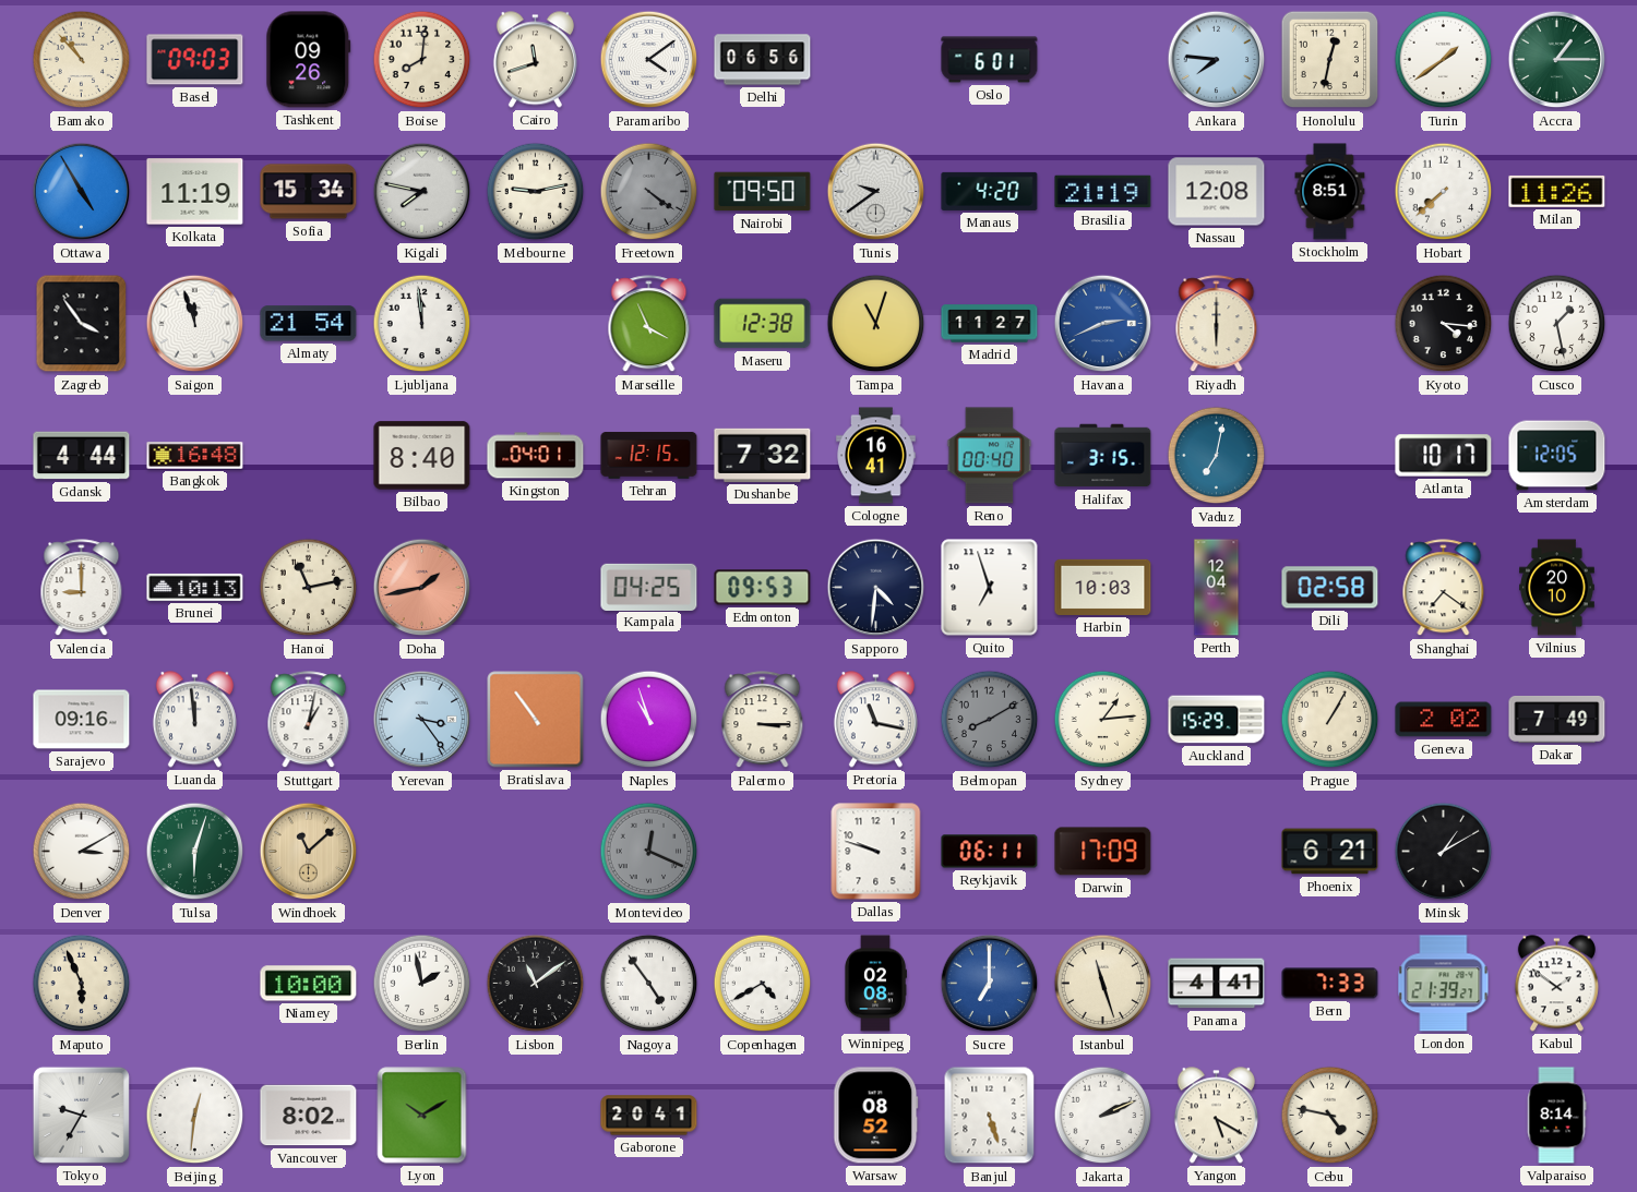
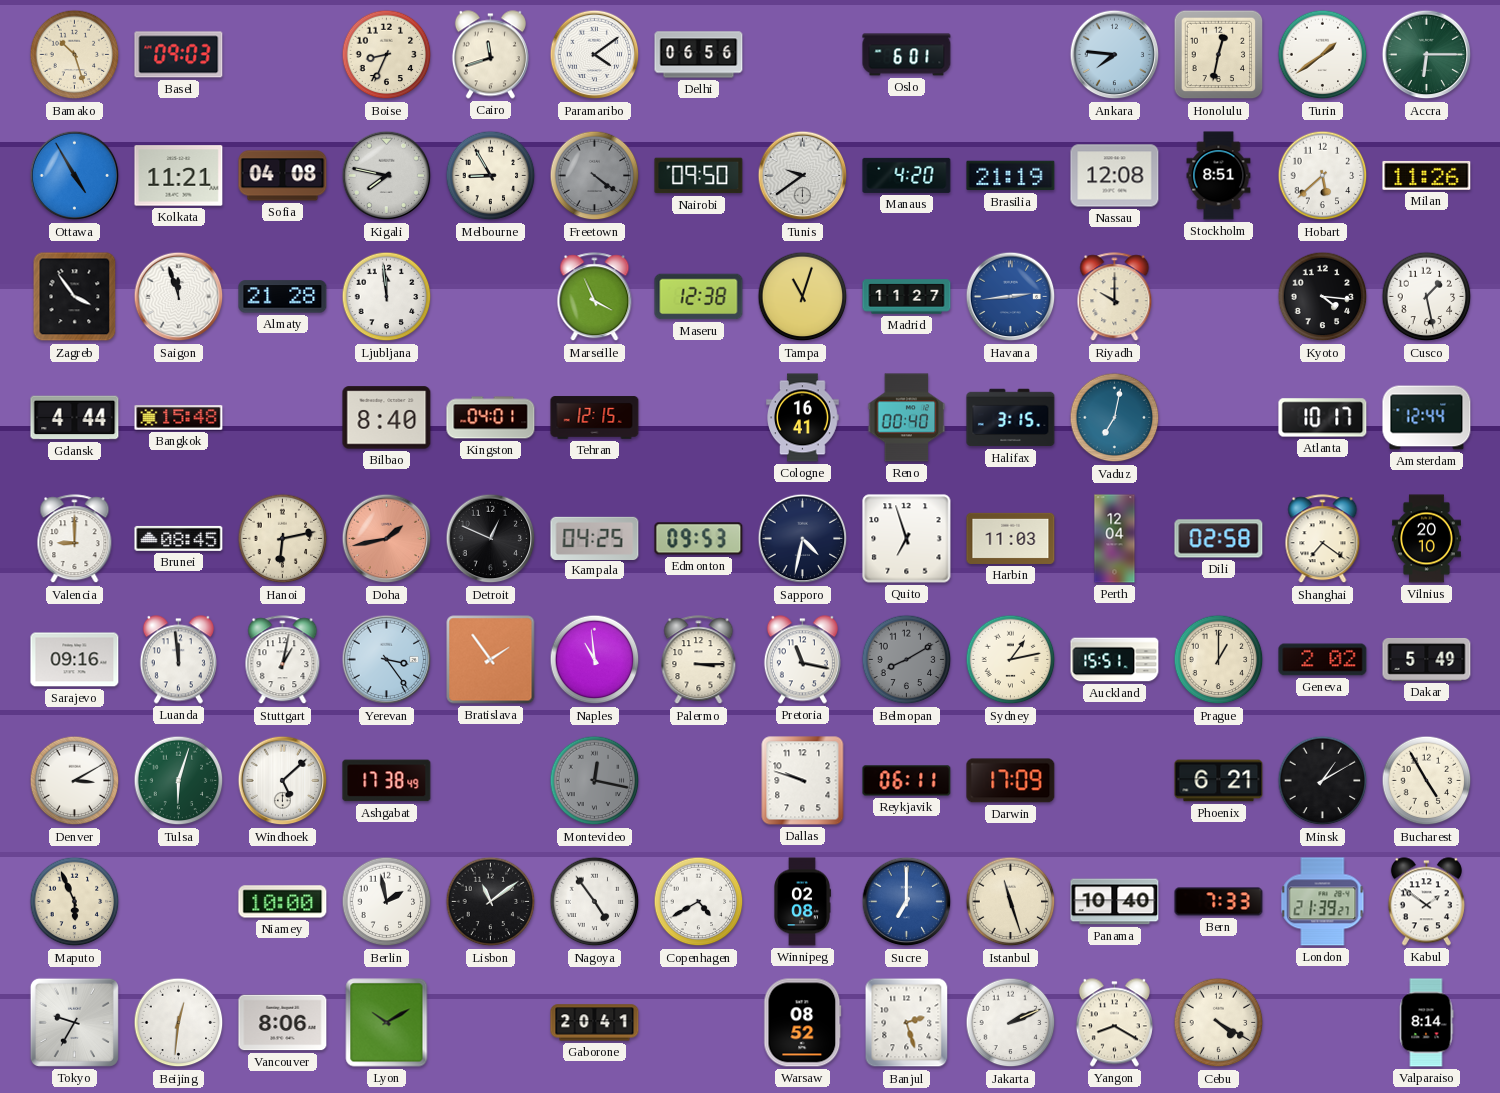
Bamako: 10:53 -> 10:27 (75, 55)
Tashkent: 09:26 -> none (309, 60)
Boise: 8:01 -> 8:34 (387, 55)
Accra: 1:15 -> 6:15 (1427, 55)
Kolkata: 11:19 -> 11:21 (179, 176)
Sofia: 15:34 -> 04:08 (283, 176)
Melbourne: 9:13 -> 8:55 (491, 176)
Hobart: 7:38 -> 5:38 (1323, 176)
Almaty: 21:54 -> 21:28 (283, 297)
Havana: 2:41 -> 2:44 (1011, 297)
Riyadh: 6:00 -> 10:00 (1115, 297)
Bangkok: 16:48 -> 15:48 (179, 418)
Dushanbe: 7:32 -> none (763, 455)
Amsterdam: 12:05 -> 12:44 (1427, 418)
Brunei: 10:13 -> 08:45 (179, 538)
Hanoi: 11:13 -> 6:13 (283, 539)
Detroit: none -> 12:49 (491, 539)
Sapporo: 4:31 -> 4:32 (803, 539)
Harbin: 10:03 -> 11:03 (1011, 538)
Bratislava: 10:54 -> 1:54 (491, 660)
Naples: 10:57 -> 10:59 (595, 660)
Sydney: 1:14 -> 1:13 (1011, 660)
Auckland: 15:29 -> 15:51 (1115, 660)
Prague: 1:05 -> 1:00 (1219, 660)
Dakar: 7:49 -> 5:49 (1427, 659)
Windhoek: 11:08 -> 5:08 (283, 781)
Windhoek dial: champagne -> white (283, 781)
Ashgabat: none -> 17:38 (387, 781)
Montevideo: 12:19 -> 12:17 (595, 781)
Bucharest: none -> 4:55 (1427, 781)
Panama: 4:41 -> 10:40 (1115, 902)
Vancouver: 8:02 -> 8:06 (283, 1023)
Banjul: 5:27 -> 2:27 (907, 1023)
Yangon: 5:20 -> 8:20 (1114, 1023)
Cebu: 4:47 -> 4:20 (1219, 1023)
